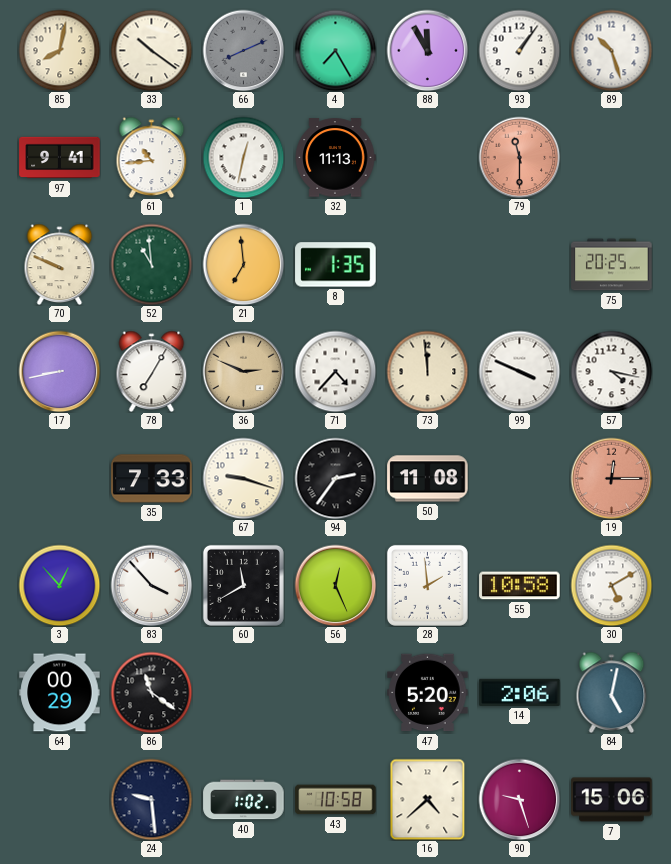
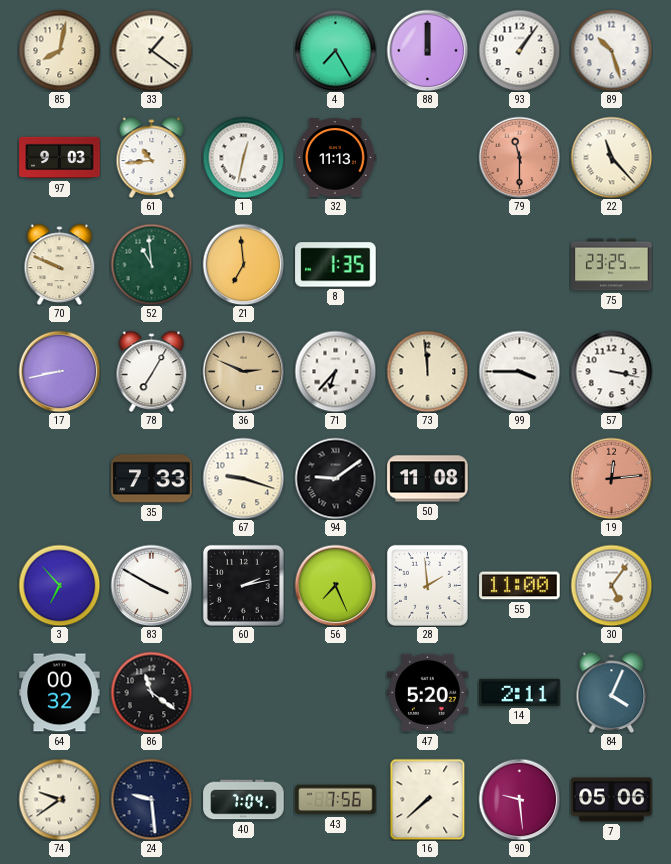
33: 10:21 -> 1:21 (151, 50)
66: 8:11 -> none (243, 50)
88: 11:55 -> 12:00 (427, 50)
97: 9:41 -> 9:03 (60, 158)
22: none -> 11:23 (611, 157)
75: 20:25 -> 23:25 (612, 265)
71: 4:37 -> 6:37 (335, 371)
99: 3:49 -> 3:45 (519, 371)
57: 4:17 -> 3:17 (611, 371)
94: 2:36 -> 9:09 (335, 478)
19: 12:15 -> 12:14 (611, 478)
3: 12:53 -> 6:53 (59, 585)
83: 3:53 -> 3:50 (151, 585)
60: 11:40 -> 2:13 (243, 585)
56: 12:26 -> 7:26 (335, 585)
55: 10:58 -> 11:00 (520, 586)
30: 5:10 -> 5:06 (611, 585)
64: 00:29 -> 00:32 (60, 693)
14: 2:06 -> 2:11 (520, 692)
84: 5:02 -> 4:04 (612, 692)
74: none -> 9:39 (59, 799)
40: 1:02 -> 7:04 (244, 800)
43: 10:58 -> 7:56 (336, 800)
16: 4:38 -> 7:38 (428, 799)
90: 9:27 -> 9:29 (519, 799)
7: 15:06 -> 05:06 (612, 800)
